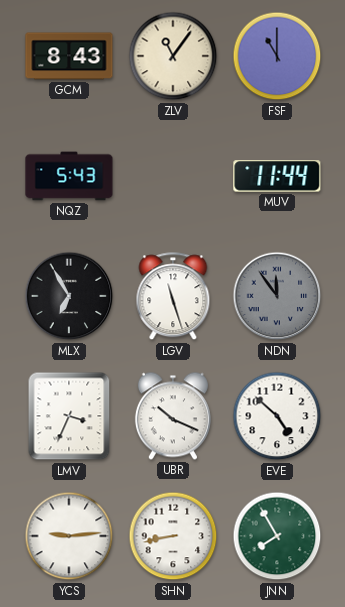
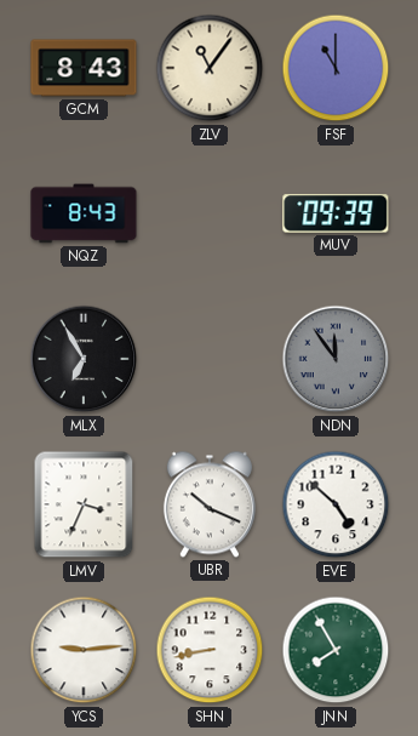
NQZ: 5:43 -> 8:43 (84, 213)
MUV: 11:44 -> 09:39 (336, 213)
LGV: 11:27 -> none (173, 297)
